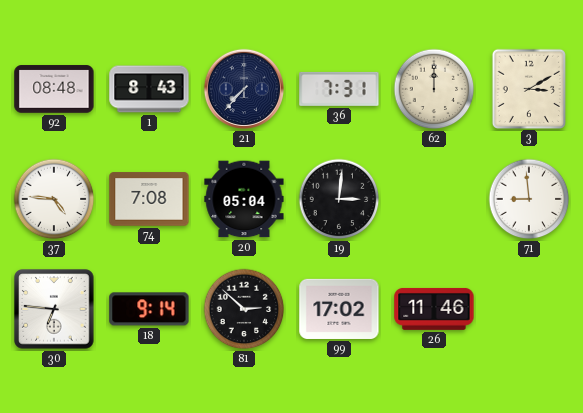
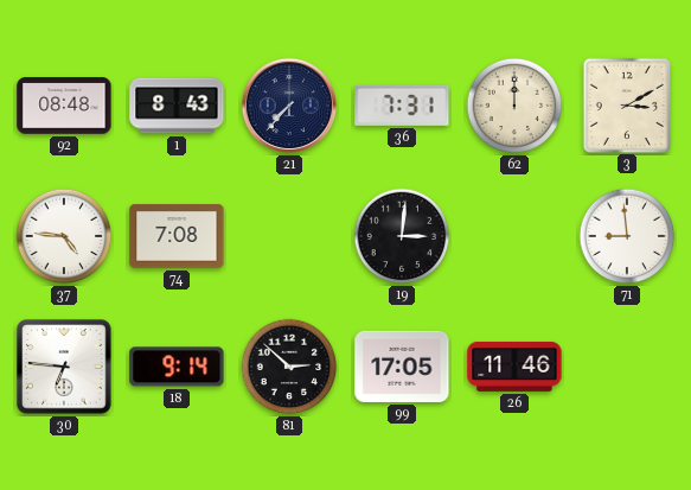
20: 05:04 -> none (244, 199)
99: 17:02 -> 17:05 (402, 367)
